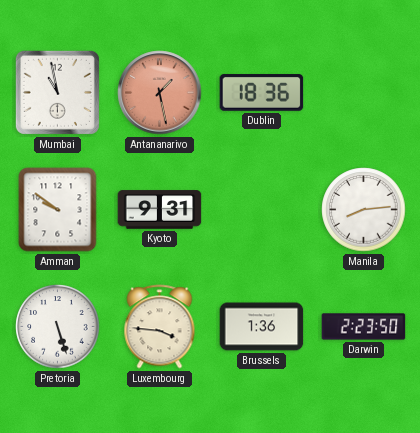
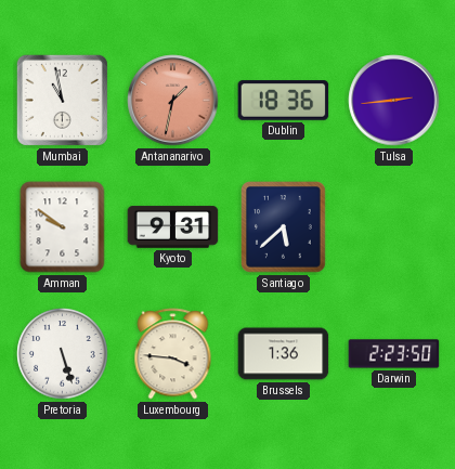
Antananarivo: 1:28 -> 1:32 (173, 101)
Tulsa: none -> 2:44 (394, 101)
Santiago: none -> 5:38 (284, 227)
Manila: 8:14 -> none (364, 210)
